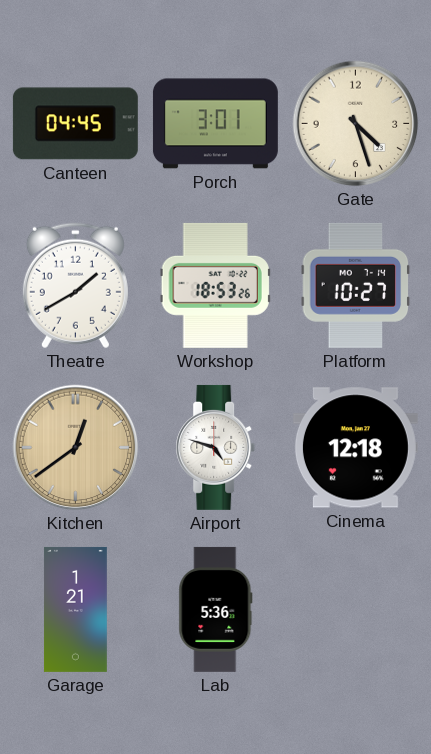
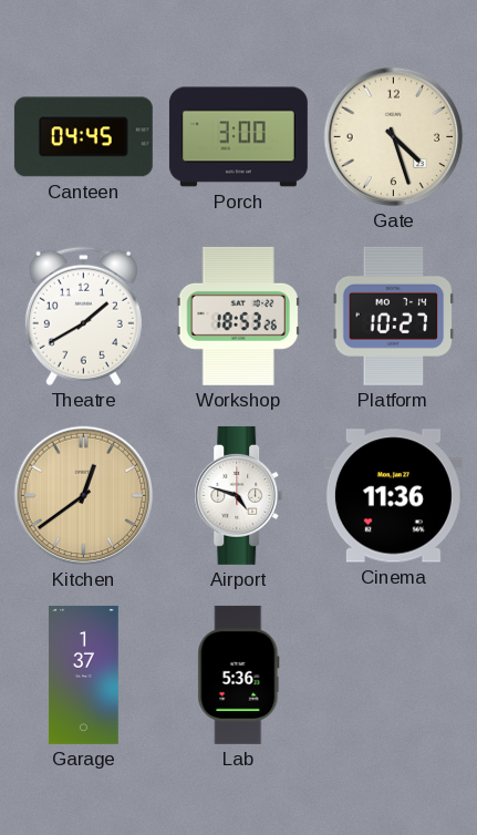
Porch: 3:01 -> 3:00 (238, 137)
Cinema: 12:18 -> 11:36 (393, 496)
Garage: 1:21 -> 1:37 (83, 674)
